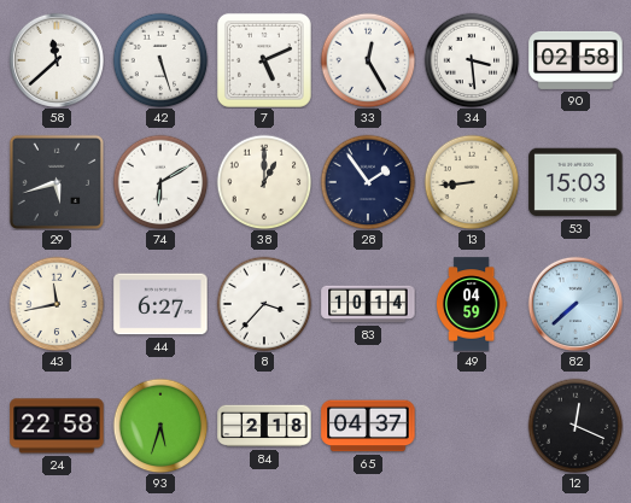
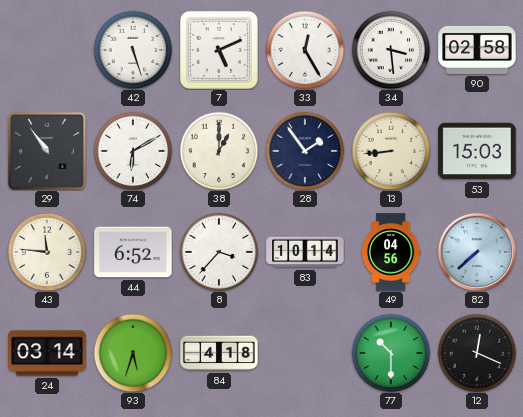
58: 11:38 -> none (57, 60)
29: 5:42 -> 10:54 (47, 151)
43: 11:43 -> 11:46 (47, 252)
44: 6:27 -> 6:52 (133, 252)
49: 04:59 -> 04:56 (391, 252)
24: 22:58 -> 03:14 (47, 353)
84: 2:18 -> 4:18 (219, 353)
65: 04:37 -> none (368, 426)
77: none -> 10:30 (391, 353)
